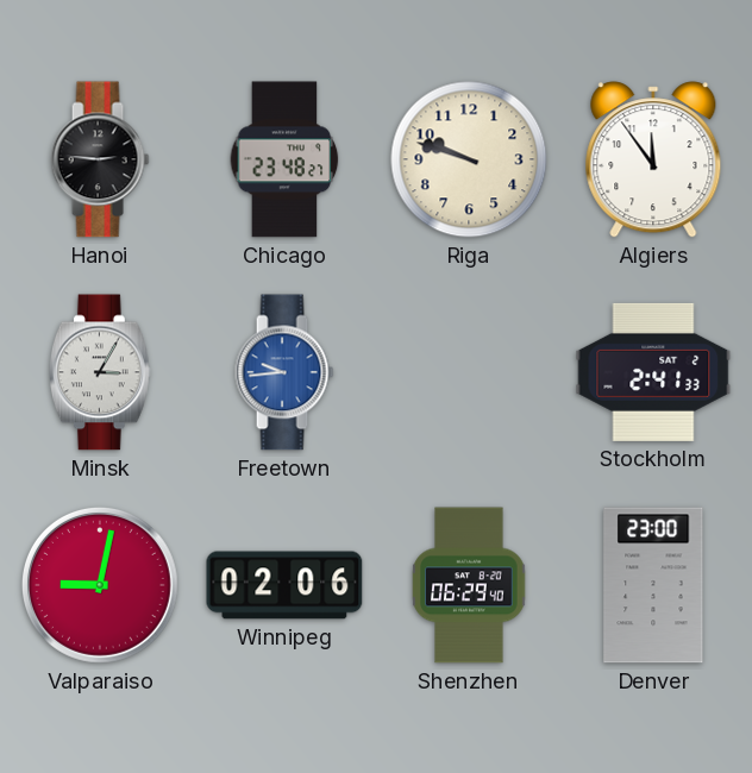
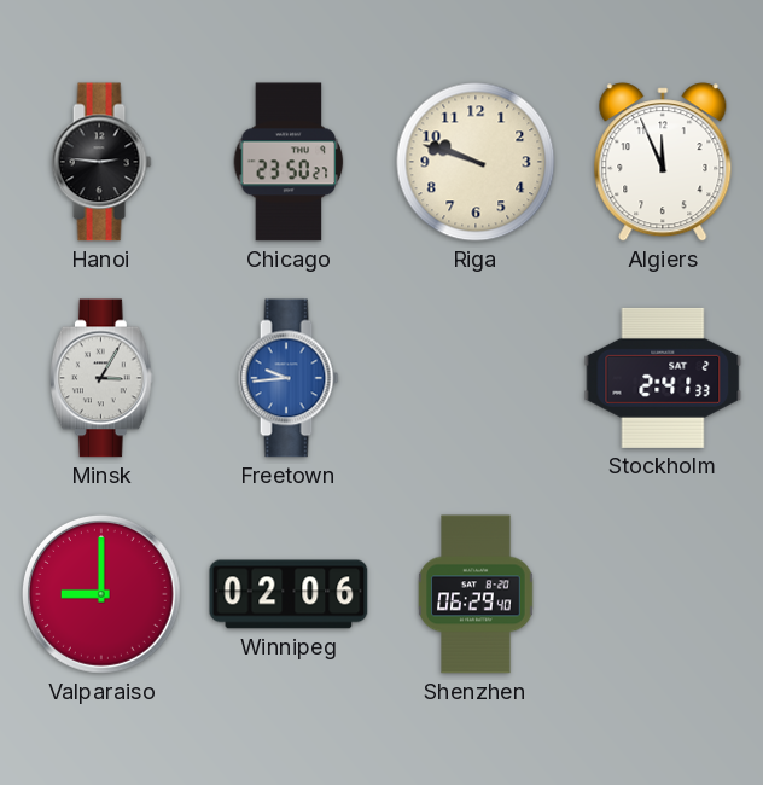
Chicago: 23:48 -> 23:50 (289, 162)
Algiers: 11:54 -> 11:56 (663, 162)
Valparaiso: 9:02 -> 9:00 (101, 594)
Denver: 23:00 -> none (653, 585)
